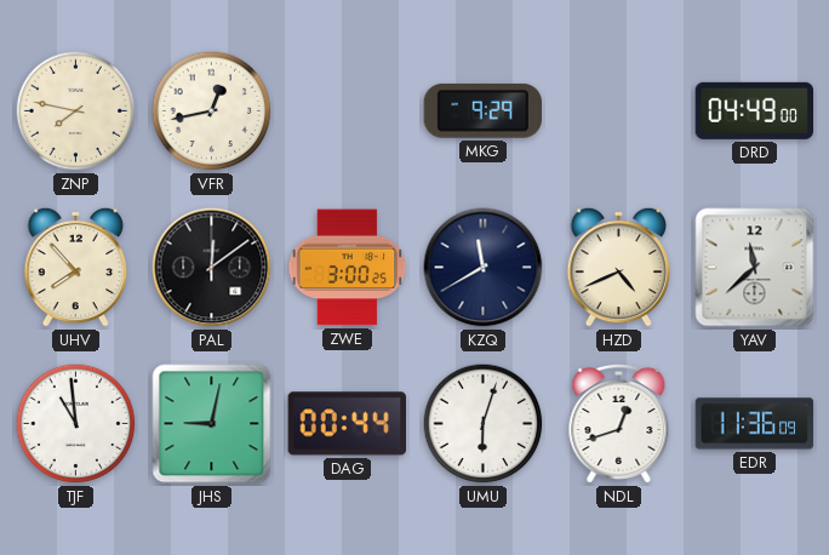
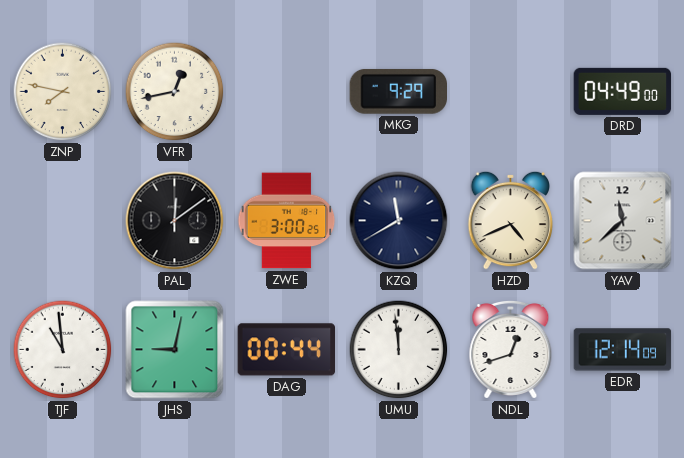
UHV: 7:53 -> none (76, 267)
UMU: 6:03 -> 11:59 (399, 350)
EDR: 11:36 -> 12:14 (623, 350)
